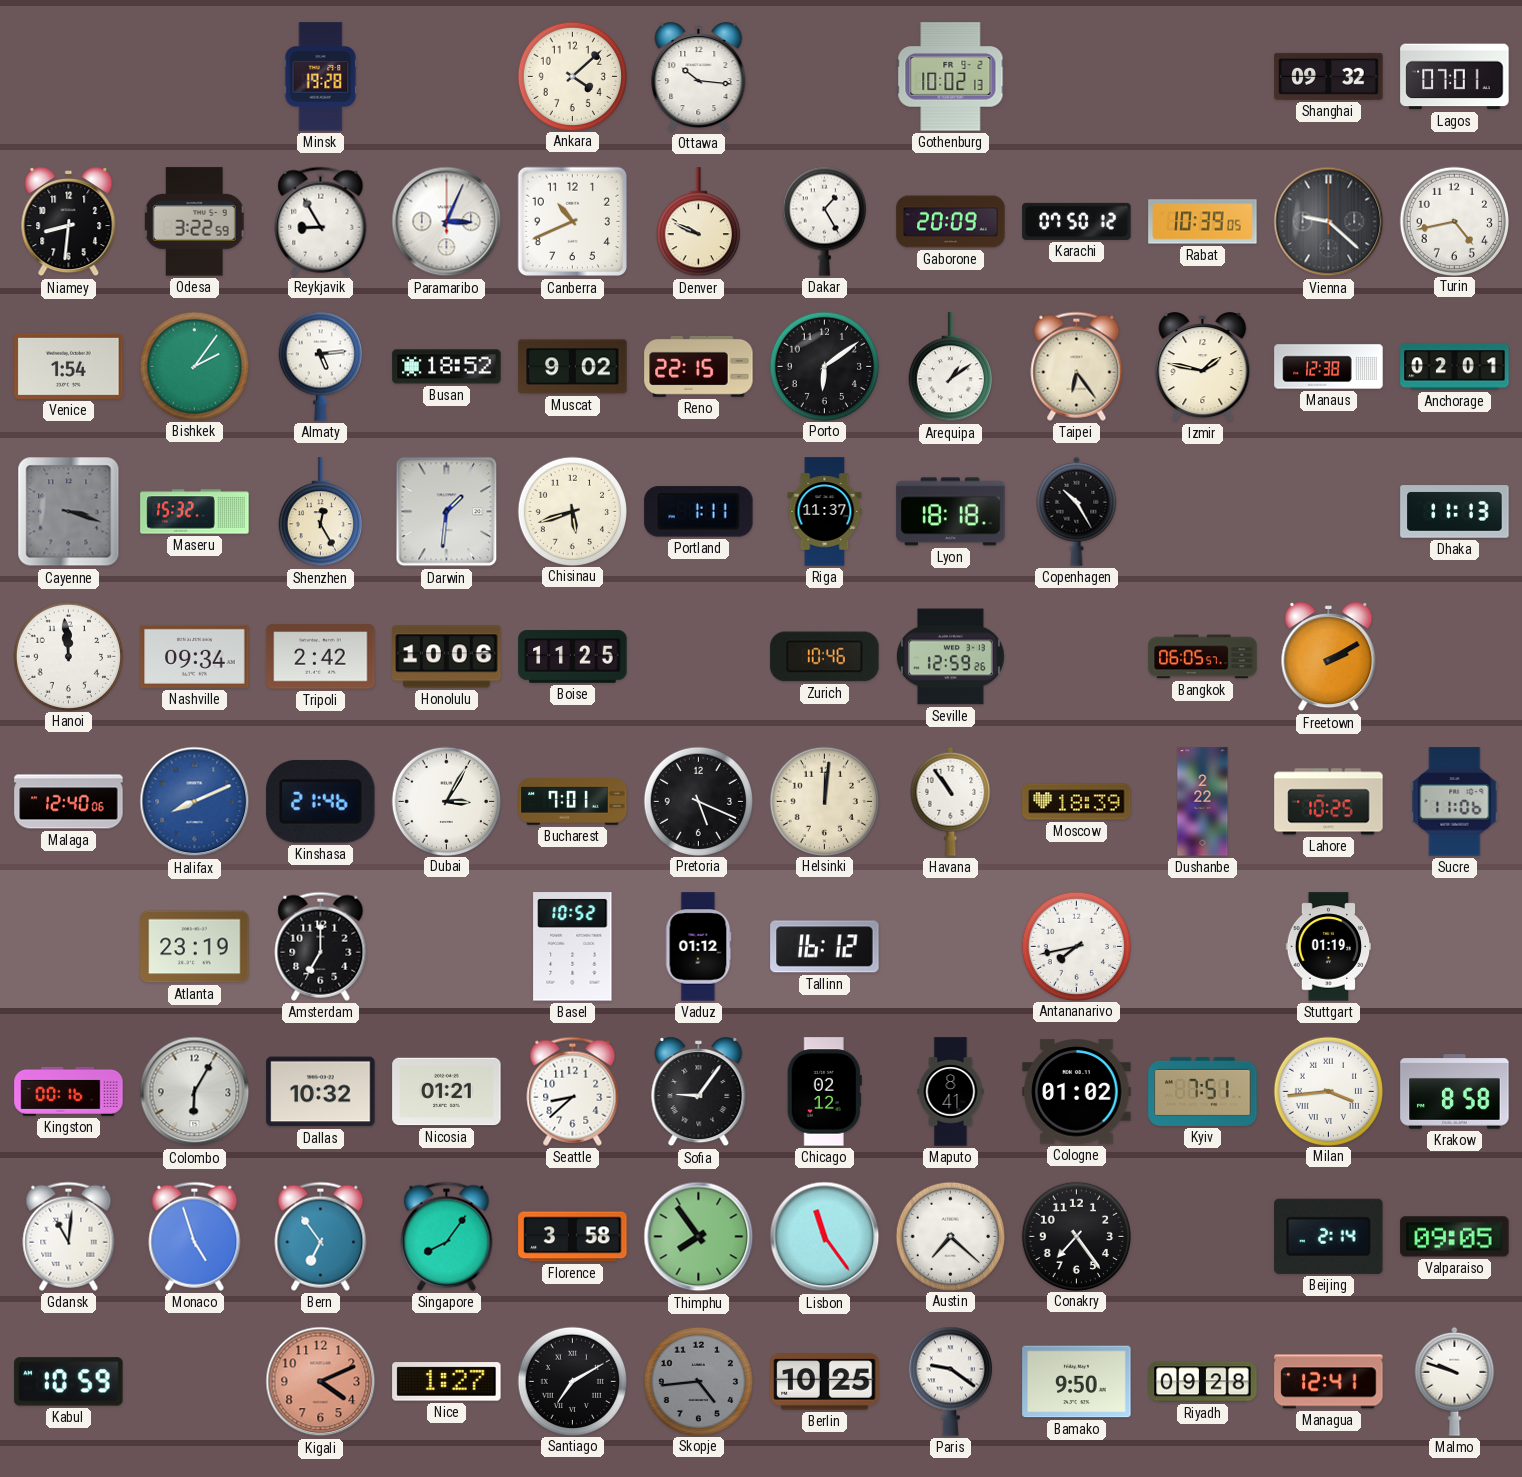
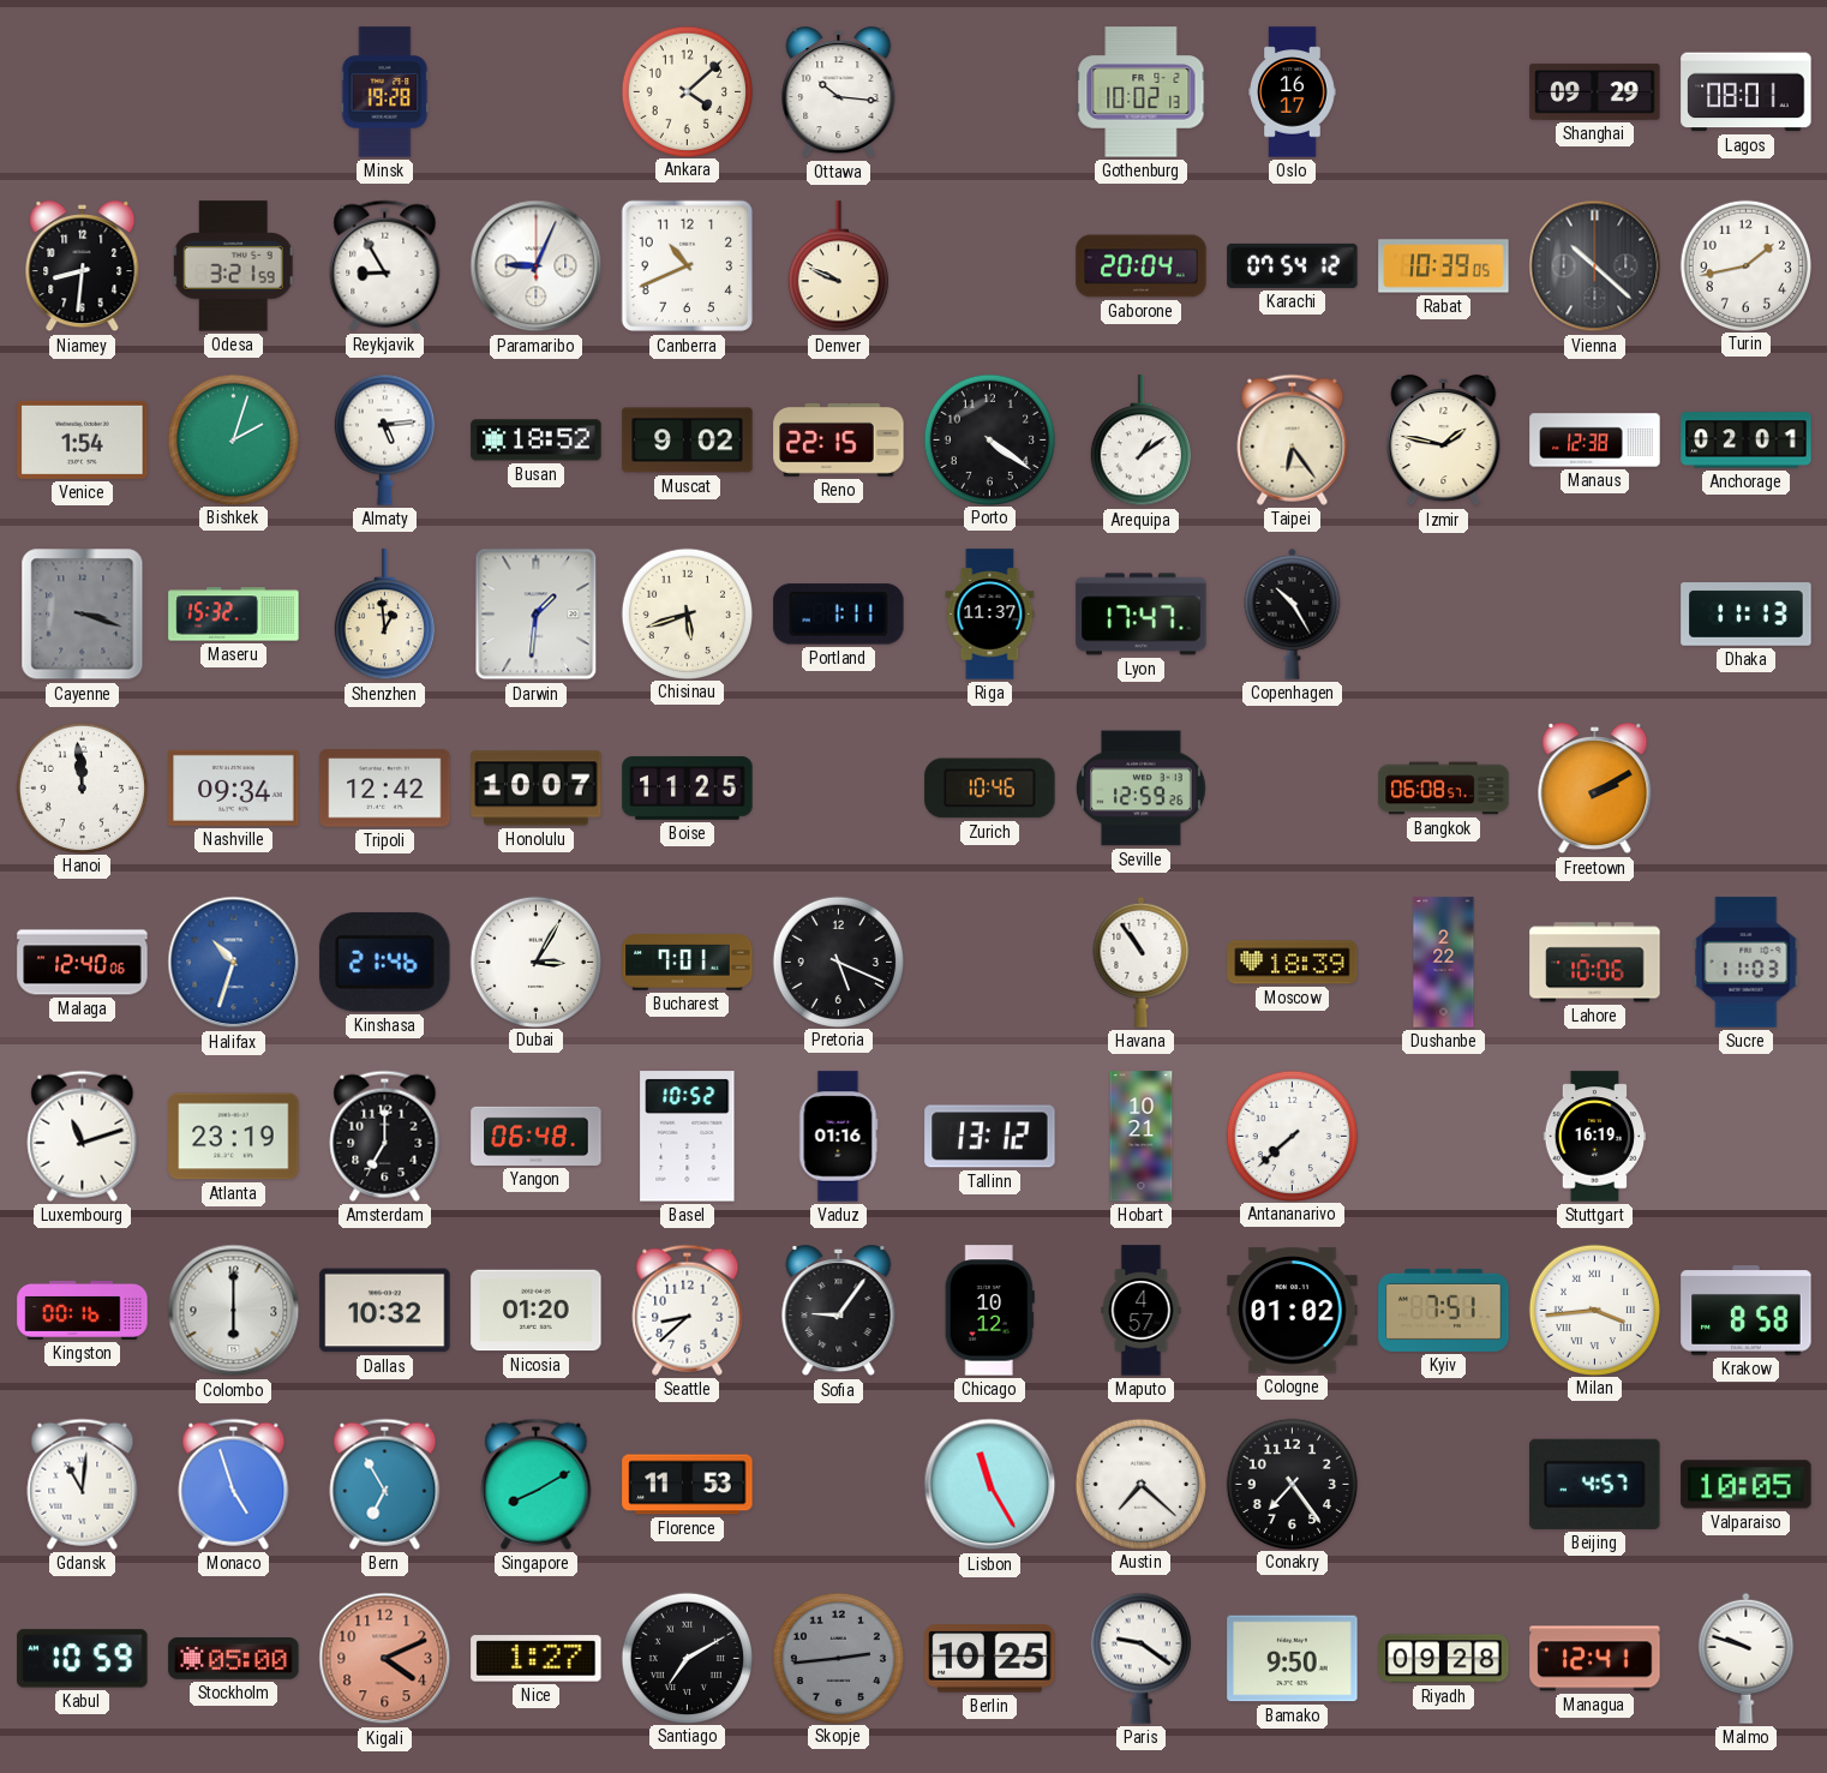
Oslo: none -> 16:17 (1293, 92)
Shanghai: 09:32 -> 09:29 (1595, 91)
Lagos: 07:01 -> 08:01 (1747, 92)
Odesa: 3:22 -> 3:21 (233, 266)
Paramaribo: 3:04 -> 9:04 (537, 266)
Dakar: 1:25 -> none (824, 221)
Gaborone: 20:09 -> 20:04 (1142, 266)
Karachi: 07:50 -> 07:54 (1293, 265)
Vienna: 9:22 -> 10:22 (1595, 266)
Turin: 4:43 -> 1:43 (1745, 265)
Bishkek: 2:06 -> 2:03 (233, 439)
Porto: 6:09 -> 4:21 (989, 439)
Shenzhen: 12:25 -> 12:59 (384, 615)
Lyon: 18:18 -> 17:47 (1142, 615)
Tripoli: 2:42 -> 12:42 (385, 789)
Honolulu: 10:06 -> 10:07 (537, 789)
Bangkok: 06:05 -> 06:08 (1444, 789)
Halifax: 8:11 -> 10:33 (234, 963)
Helsinki: 12:01 -> none (824, 801)
Lahore: 10:25 -> 10:06 (1595, 963)
Sucre: 11:06 -> 11:03 (1747, 963)
Luxembourg: none -> 11:12 (83, 1136)
Yangon: none -> 06:48 (537, 1136)
Vaduz: 01:12 -> 01:16 (838, 1137)
Tallinn: 16:12 -> 13:12 (990, 1137)
Hobart: none -> 10:21 (1142, 1137)
Antananarivo: 7:43 -> 7:38 (1292, 1136)
Stuttgart: 01:19 -> 16:19 (1595, 1137)
Colombo: 6:05 -> 6:00 (234, 1311)
Nicosia: 01:21 -> 01:20 (537, 1311)
Chicago: 02:12 -> 10:12 (989, 1311)
Maputo: 8:41 -> 4:57 (1142, 1311)
Bern: 6:54 -> 6:55 (385, 1484)
Singapore: 8:06 -> 8:10 (537, 1484)
Florence: 3:58 -> 11:53 (688, 1485)
Thimphu: 7:54 -> none (699, 1237)
Lisbon: 11:24 -> 11:25 (990, 1485)
Beijing: 2:14 -> 4:57 (1595, 1484)
Valparaiso: 09:05 -> 10:05 (1747, 1485)
Stockholm: none -> 05:00 (234, 1659)
Skopje: 4:44 -> 2:44 (838, 1658)
